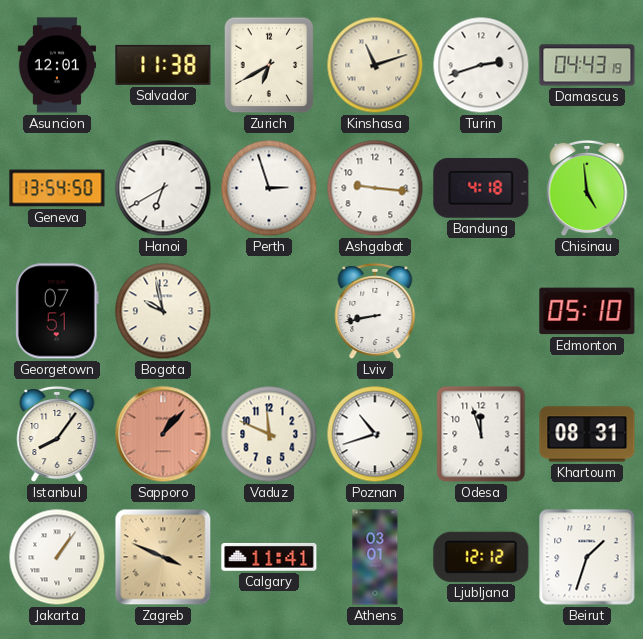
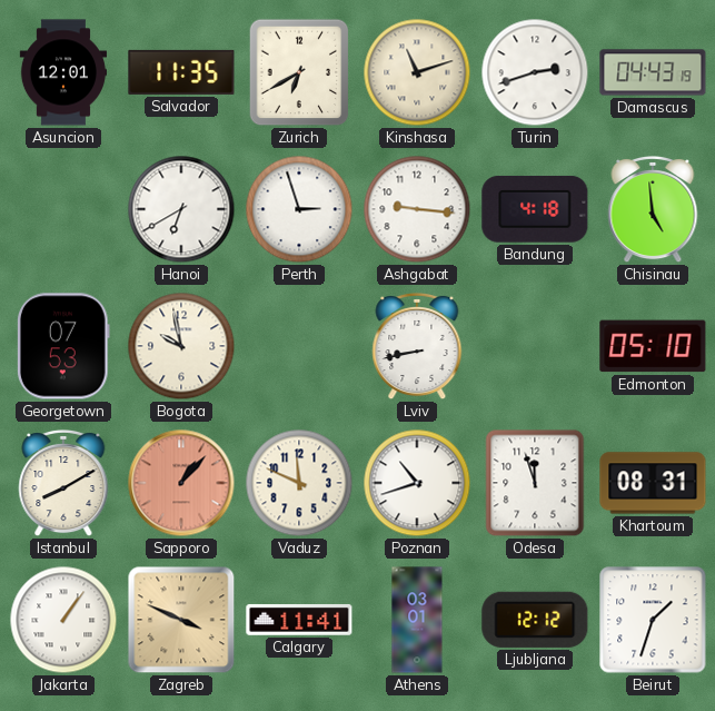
Salvador: 11:38 -> 11:35 (181, 72)
Geneva: 13:54 -> none (57, 188)
Georgetown: 07:51 -> 07:53 (63, 346)
Istanbul: 8:06 -> 8:10 (63, 483)
